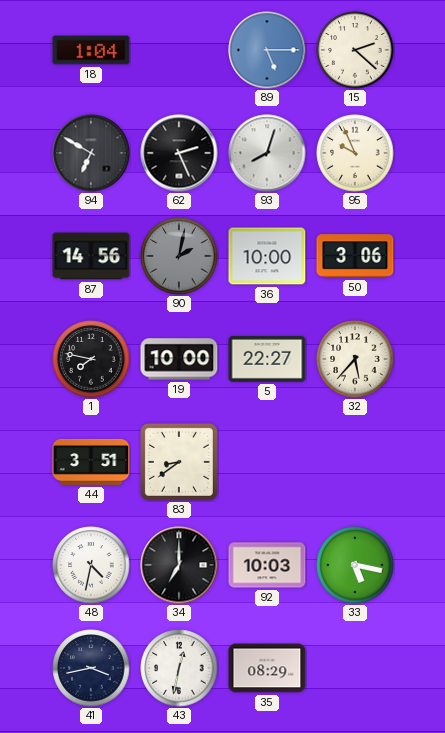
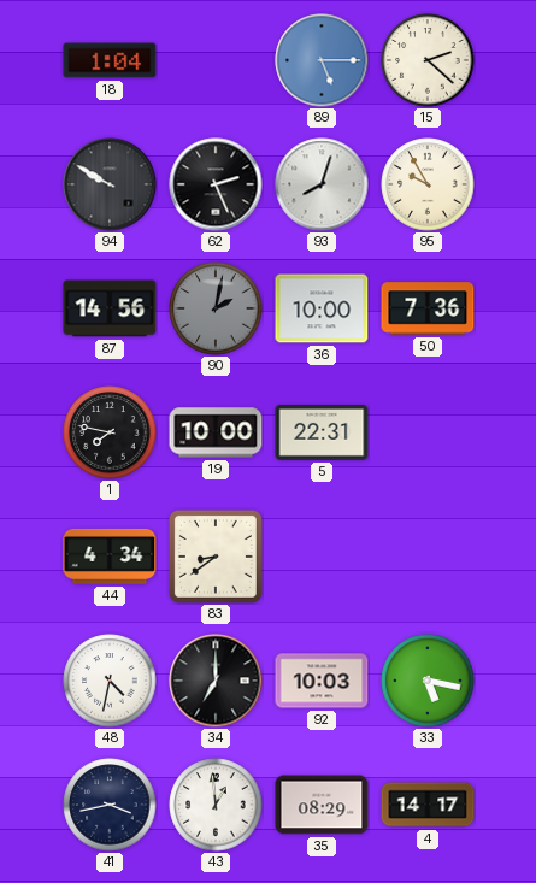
94: 6:50 -> 9:50 (110, 184)
95: 9:56 -> 9:55 (428, 184)
50: 3:06 -> 7:36 (428, 308)
5: 22:27 -> 22:31 (322, 432)
32: 5:37 -> none (355, 359)
44: 3:51 -> 4:34 (110, 557)
43: 12:32 -> 12:59 (216, 805)
4: none -> 14:17 (428, 805)
